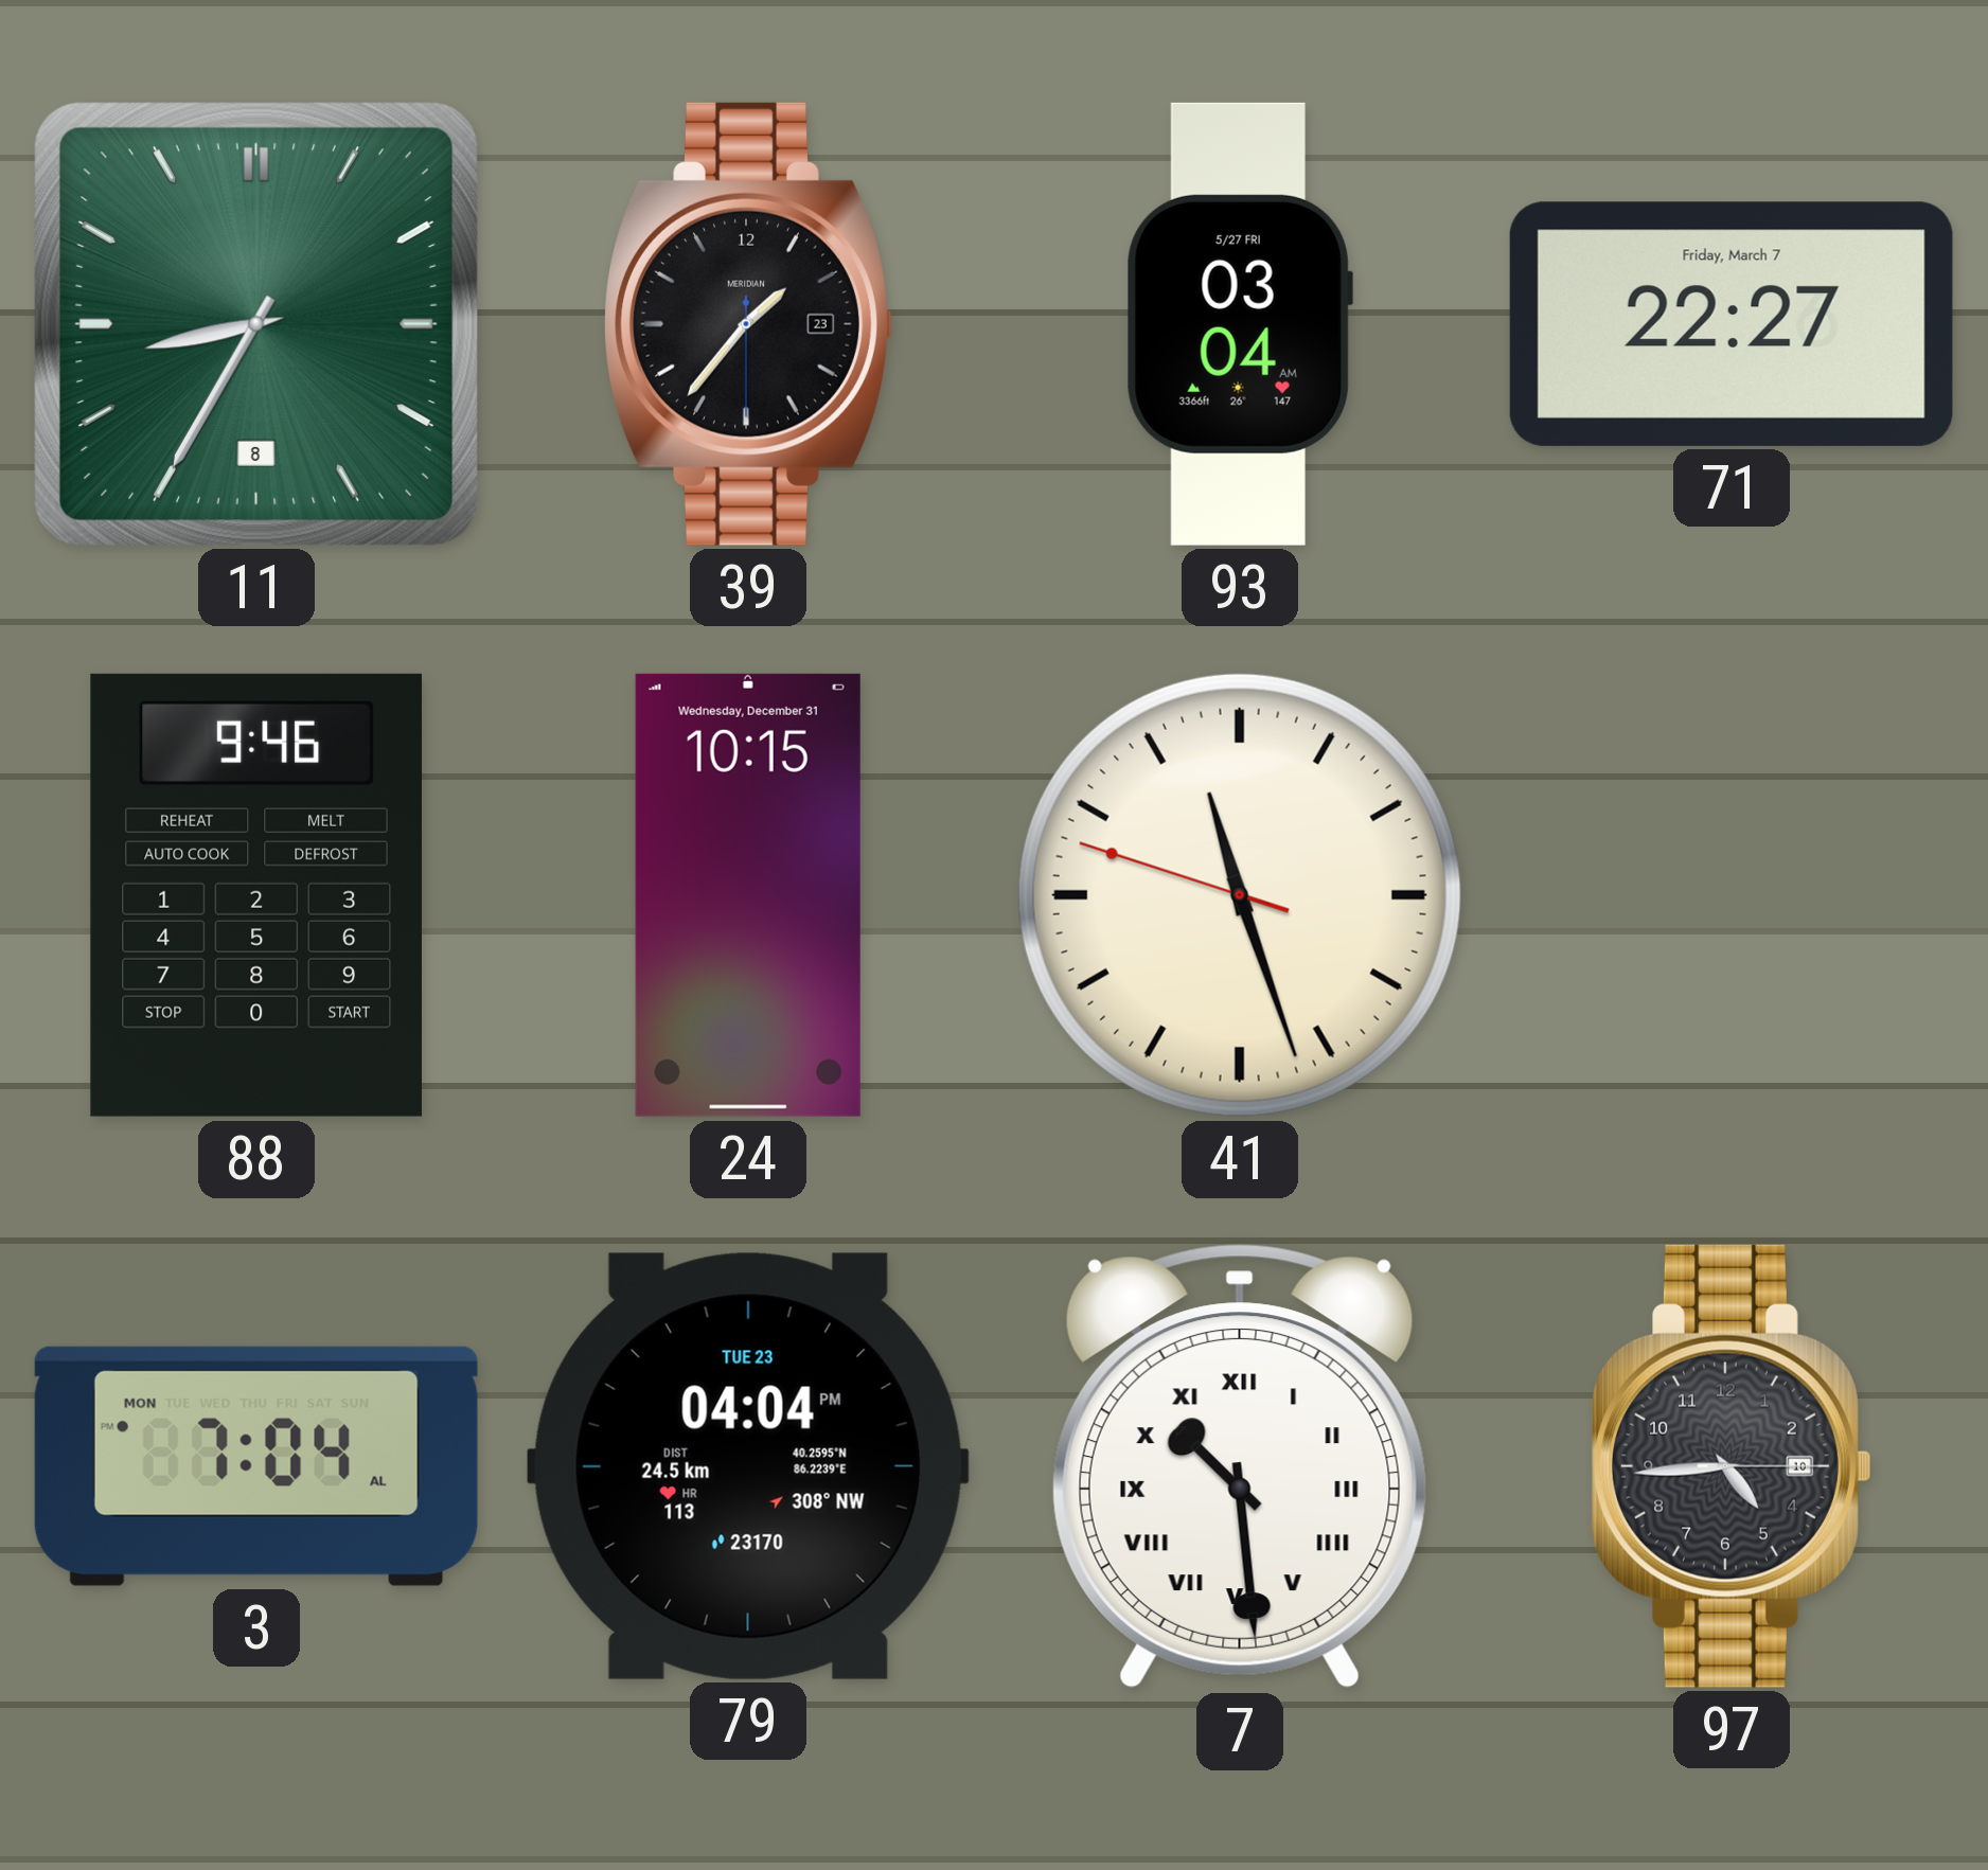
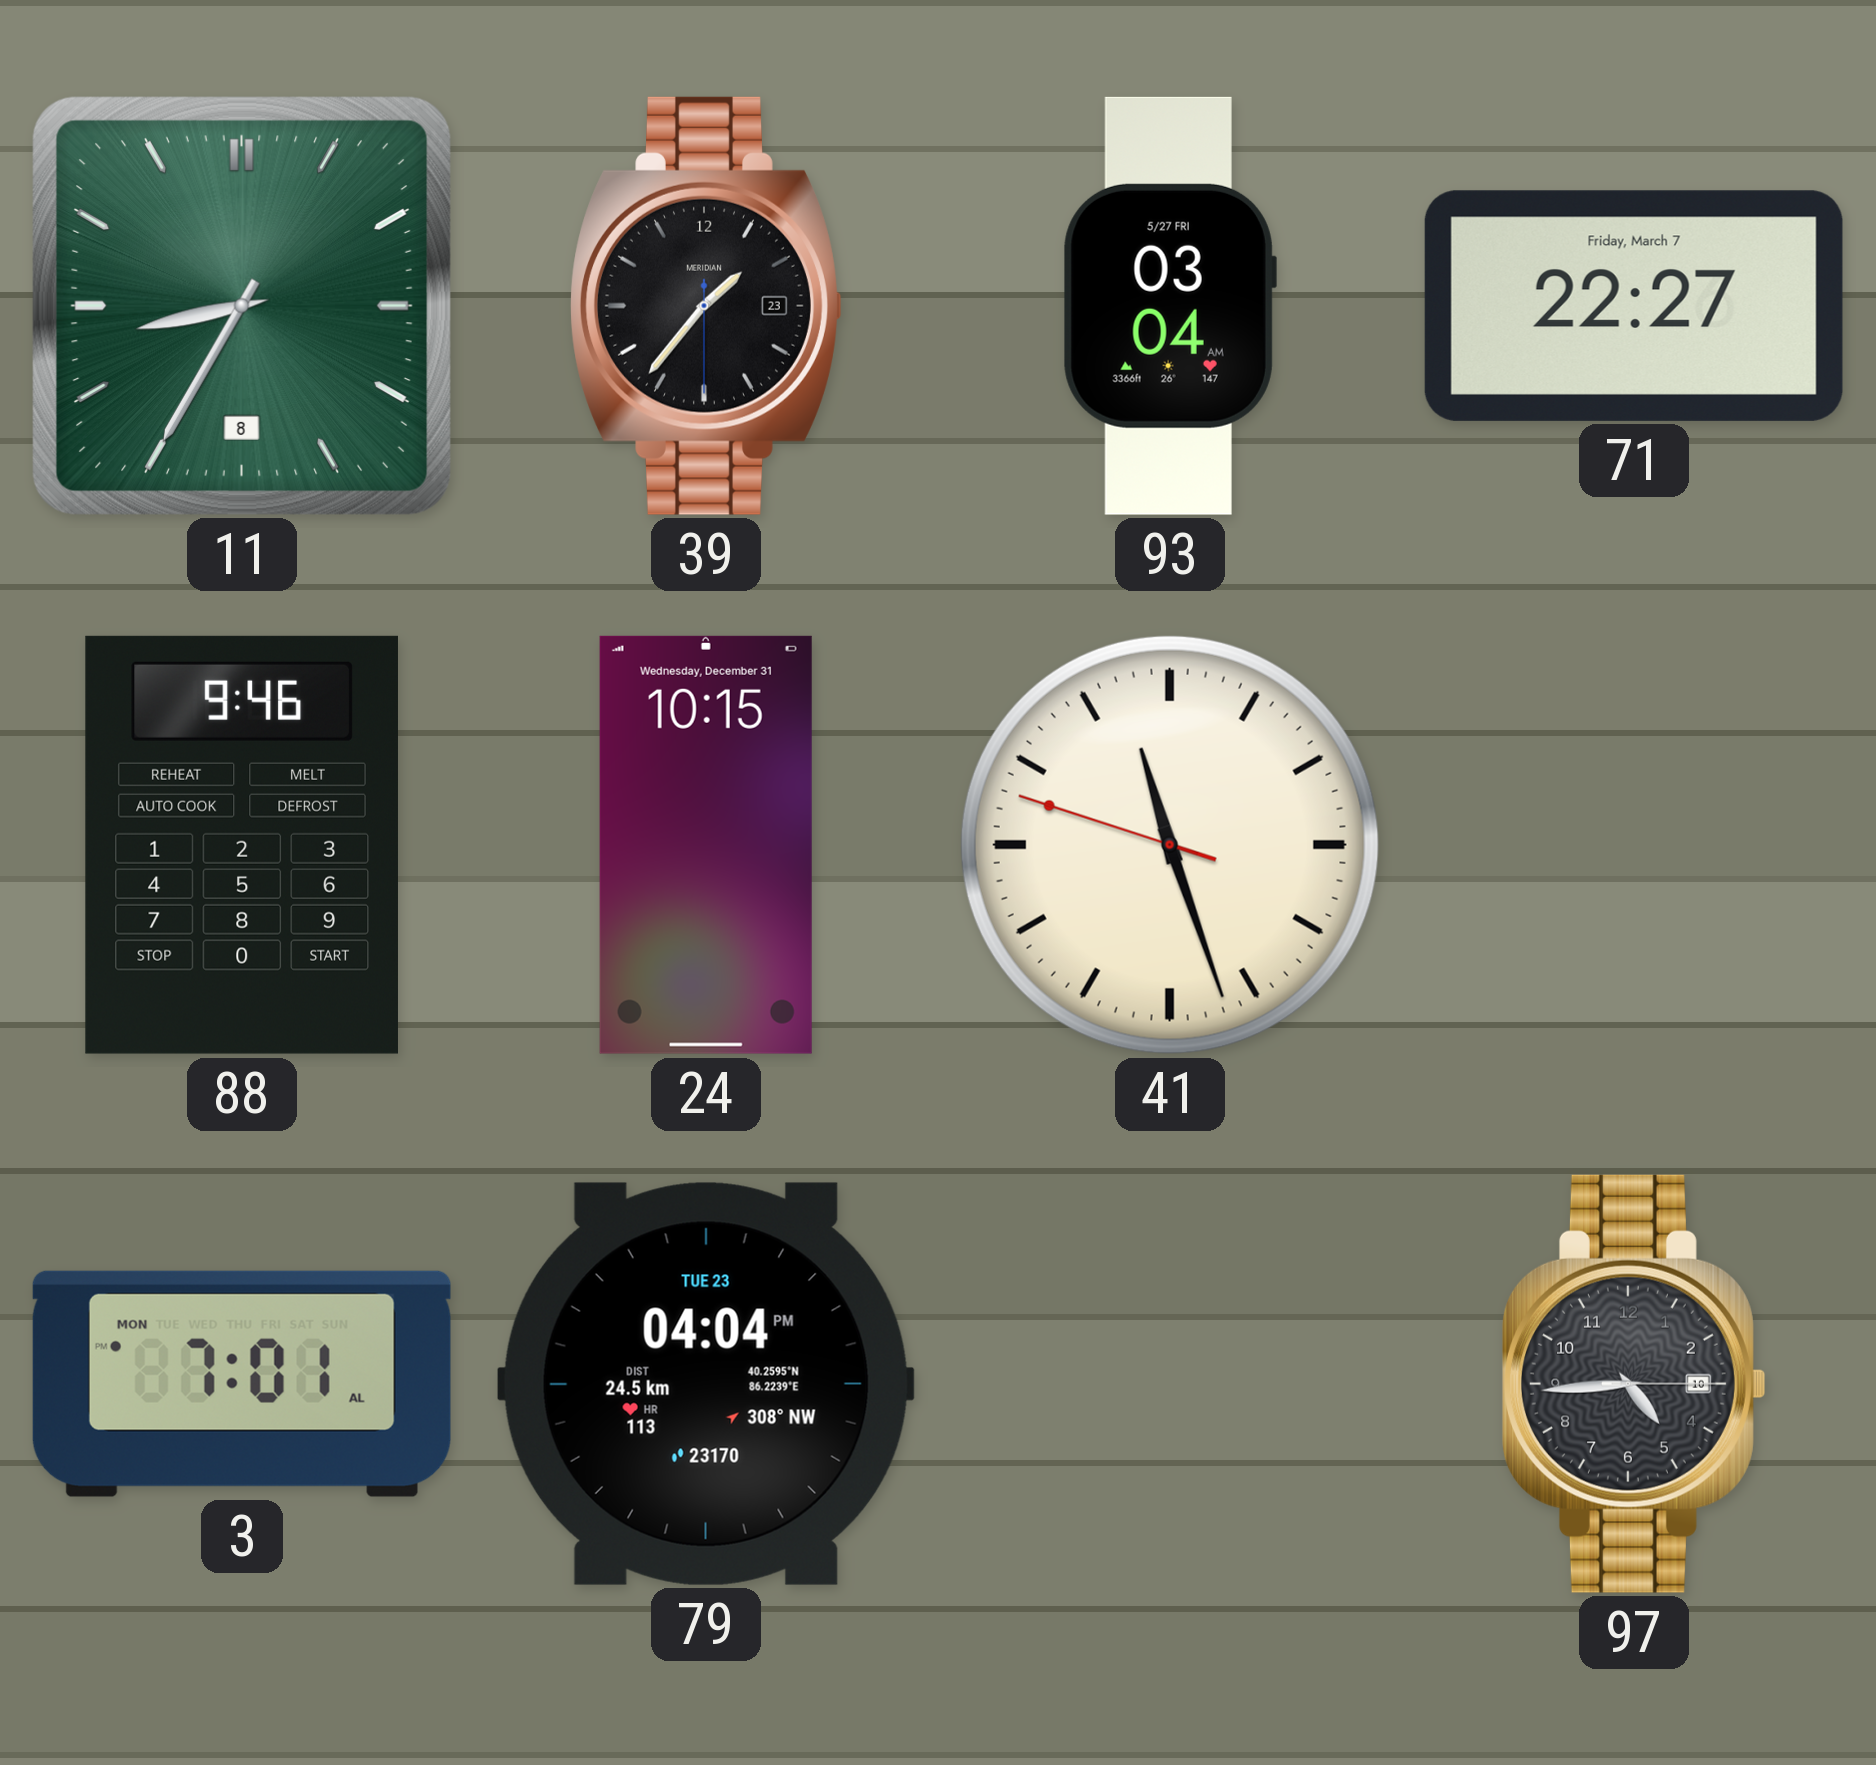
3: 7:04 -> 7:01 (242, 1384)
7: 10:29 -> none (1240, 1466)
